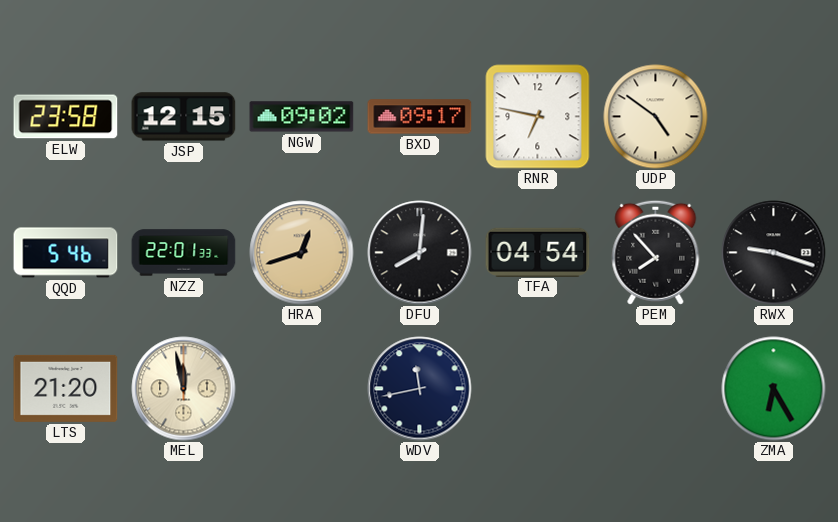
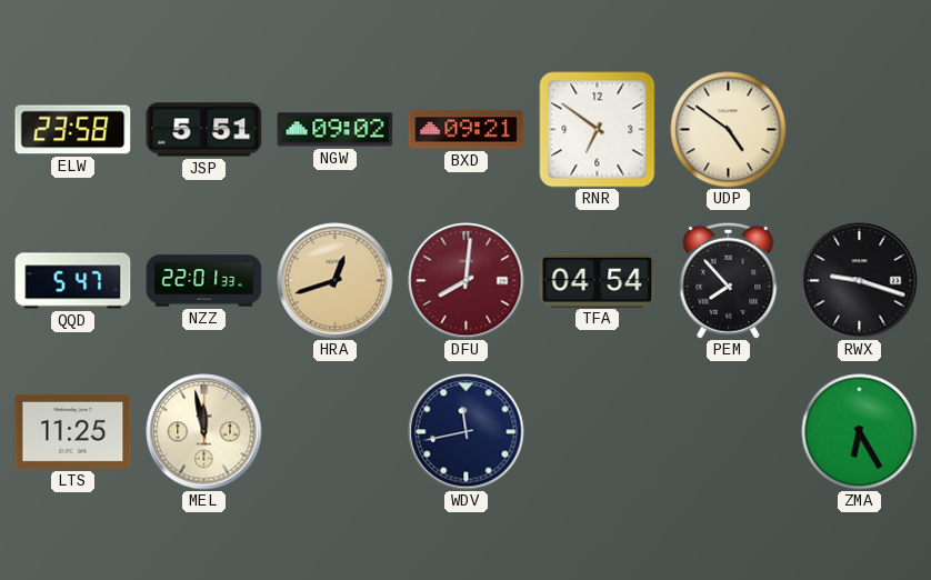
JSP: 12:15 -> 5:51 (204, 130)
BXD: 09:17 -> 09:21 (467, 130)
RNR: 6:47 -> 6:51 (598, 130)
QQD: 5:46 -> 5:47 (73, 281)
DFU dial: black -> burgundy (467, 281)
LTS: 21:20 -> 11:25 (73, 431)
